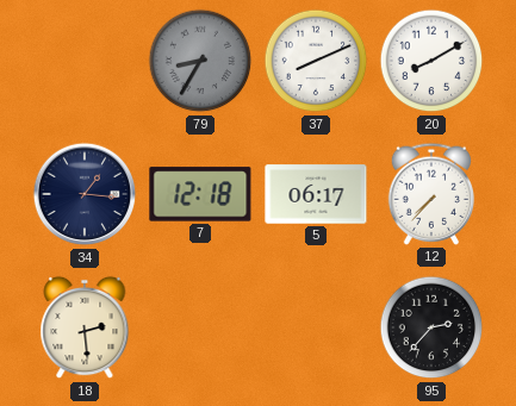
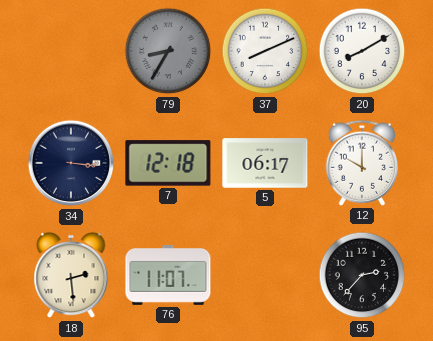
34: 1:16 -> 3:16 (71, 163)
12: 7:37 -> 10:00 (361, 163)
76: none -> 11:07 (168, 276)
